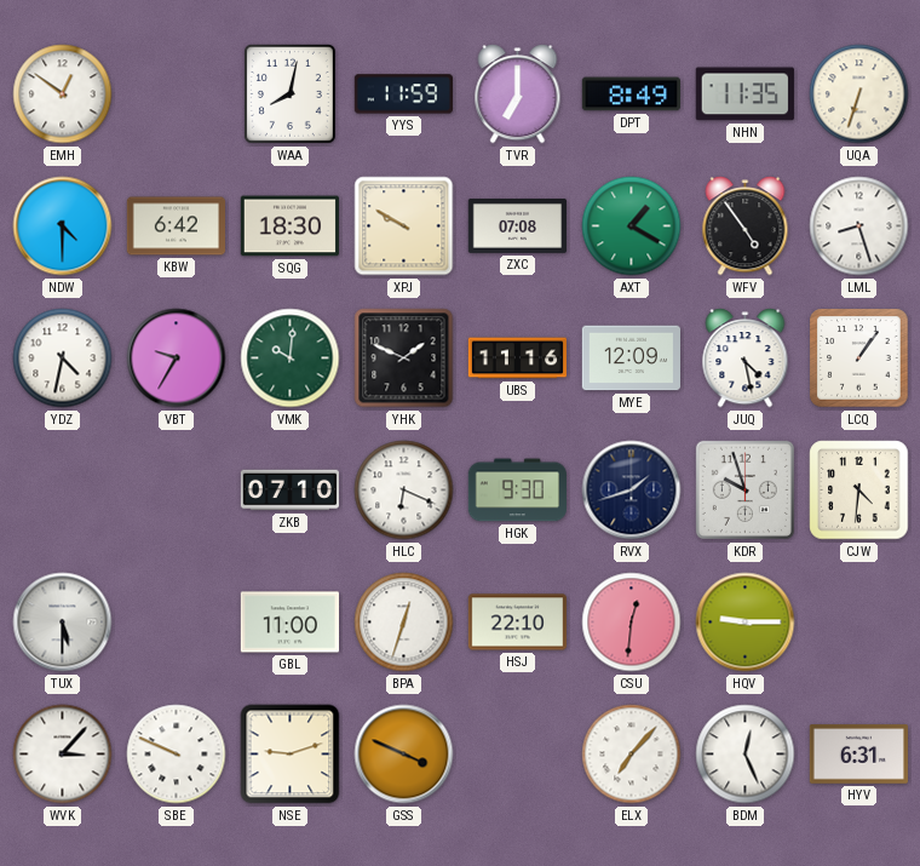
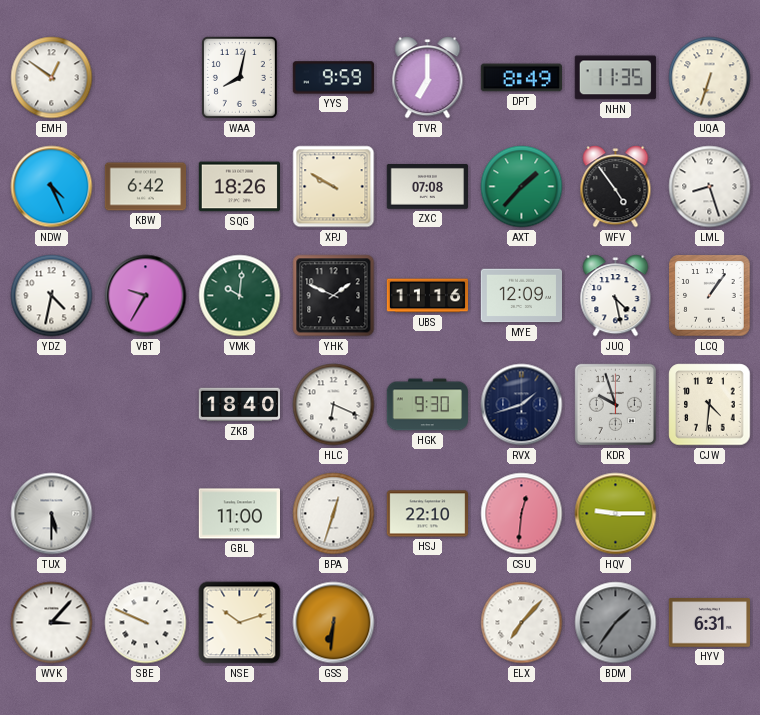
YYS: 11:59 -> 9:59 (333, 78)
NDW: 4:30 -> 4:26 (52, 187)
SQG: 18:30 -> 18:26 (239, 187)
AXT: 1:20 -> 1:37 (522, 187)
ZKB: 07:10 -> 18:40 (239, 405)
NSE: 9:12 -> 10:12 (240, 623)
GSS: 3:49 -> 6:31 (334, 623)
BDM: 12:26 -> 1:36 (616, 623)
BDM dial: white -> grey (616, 623)
